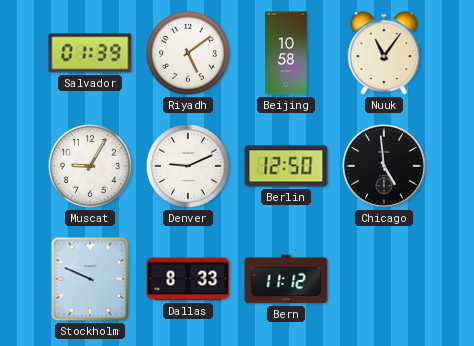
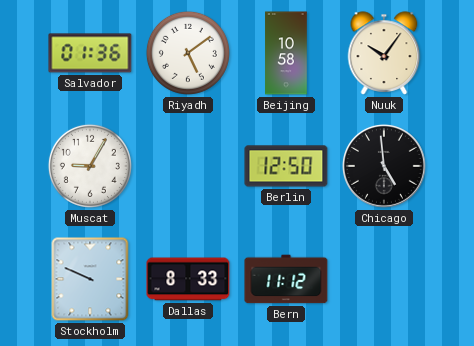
Salvador: 01:39 -> 01:36 (90, 53)
Nuuk: 11:06 -> 10:06 (384, 53)
Denver: 9:11 -> none (188, 166)
